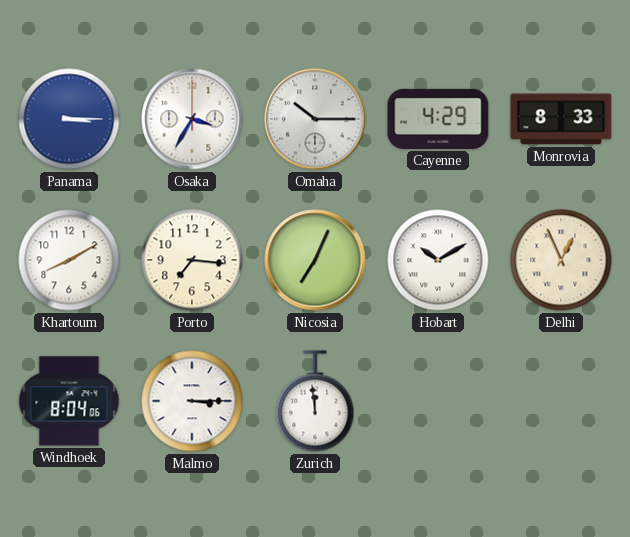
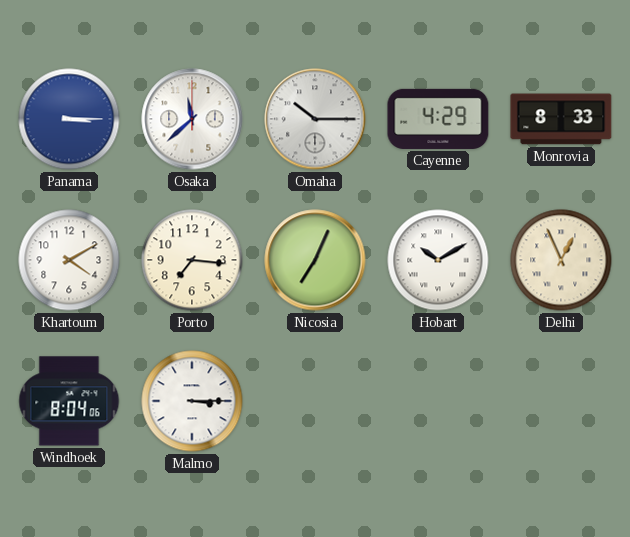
Osaka: 3:35 -> 11:38 (192, 119)
Khartoum: 8:10 -> 4:10 (69, 260)
Zurich: 11:59 -> none (315, 401)
